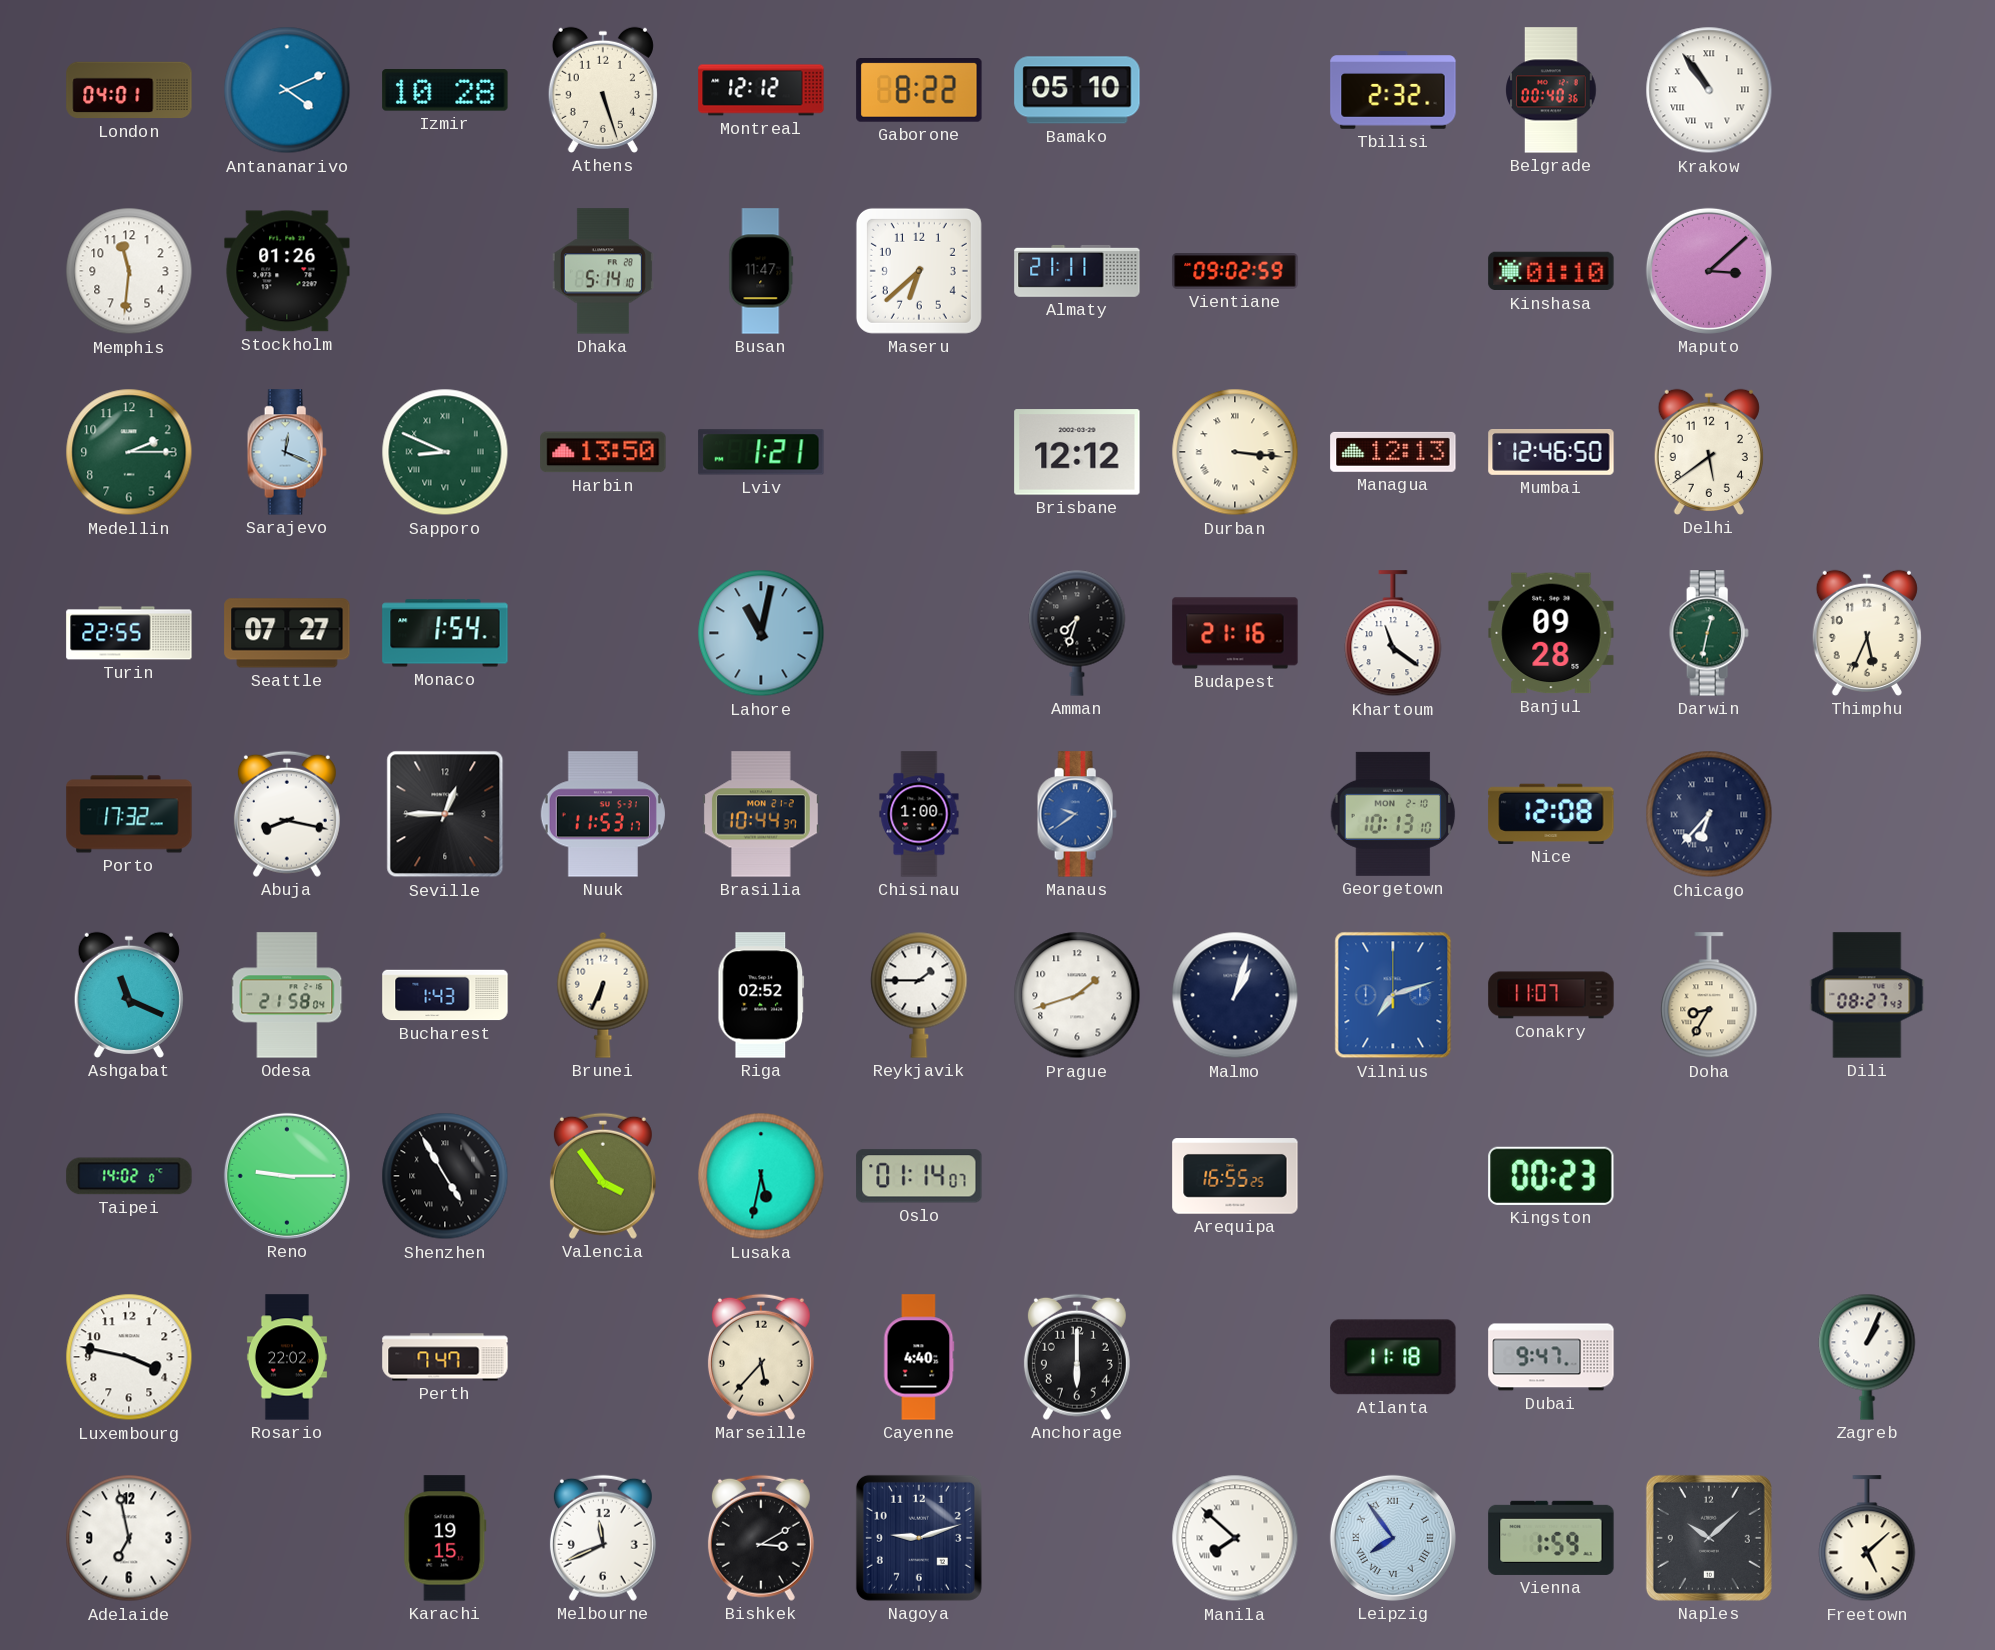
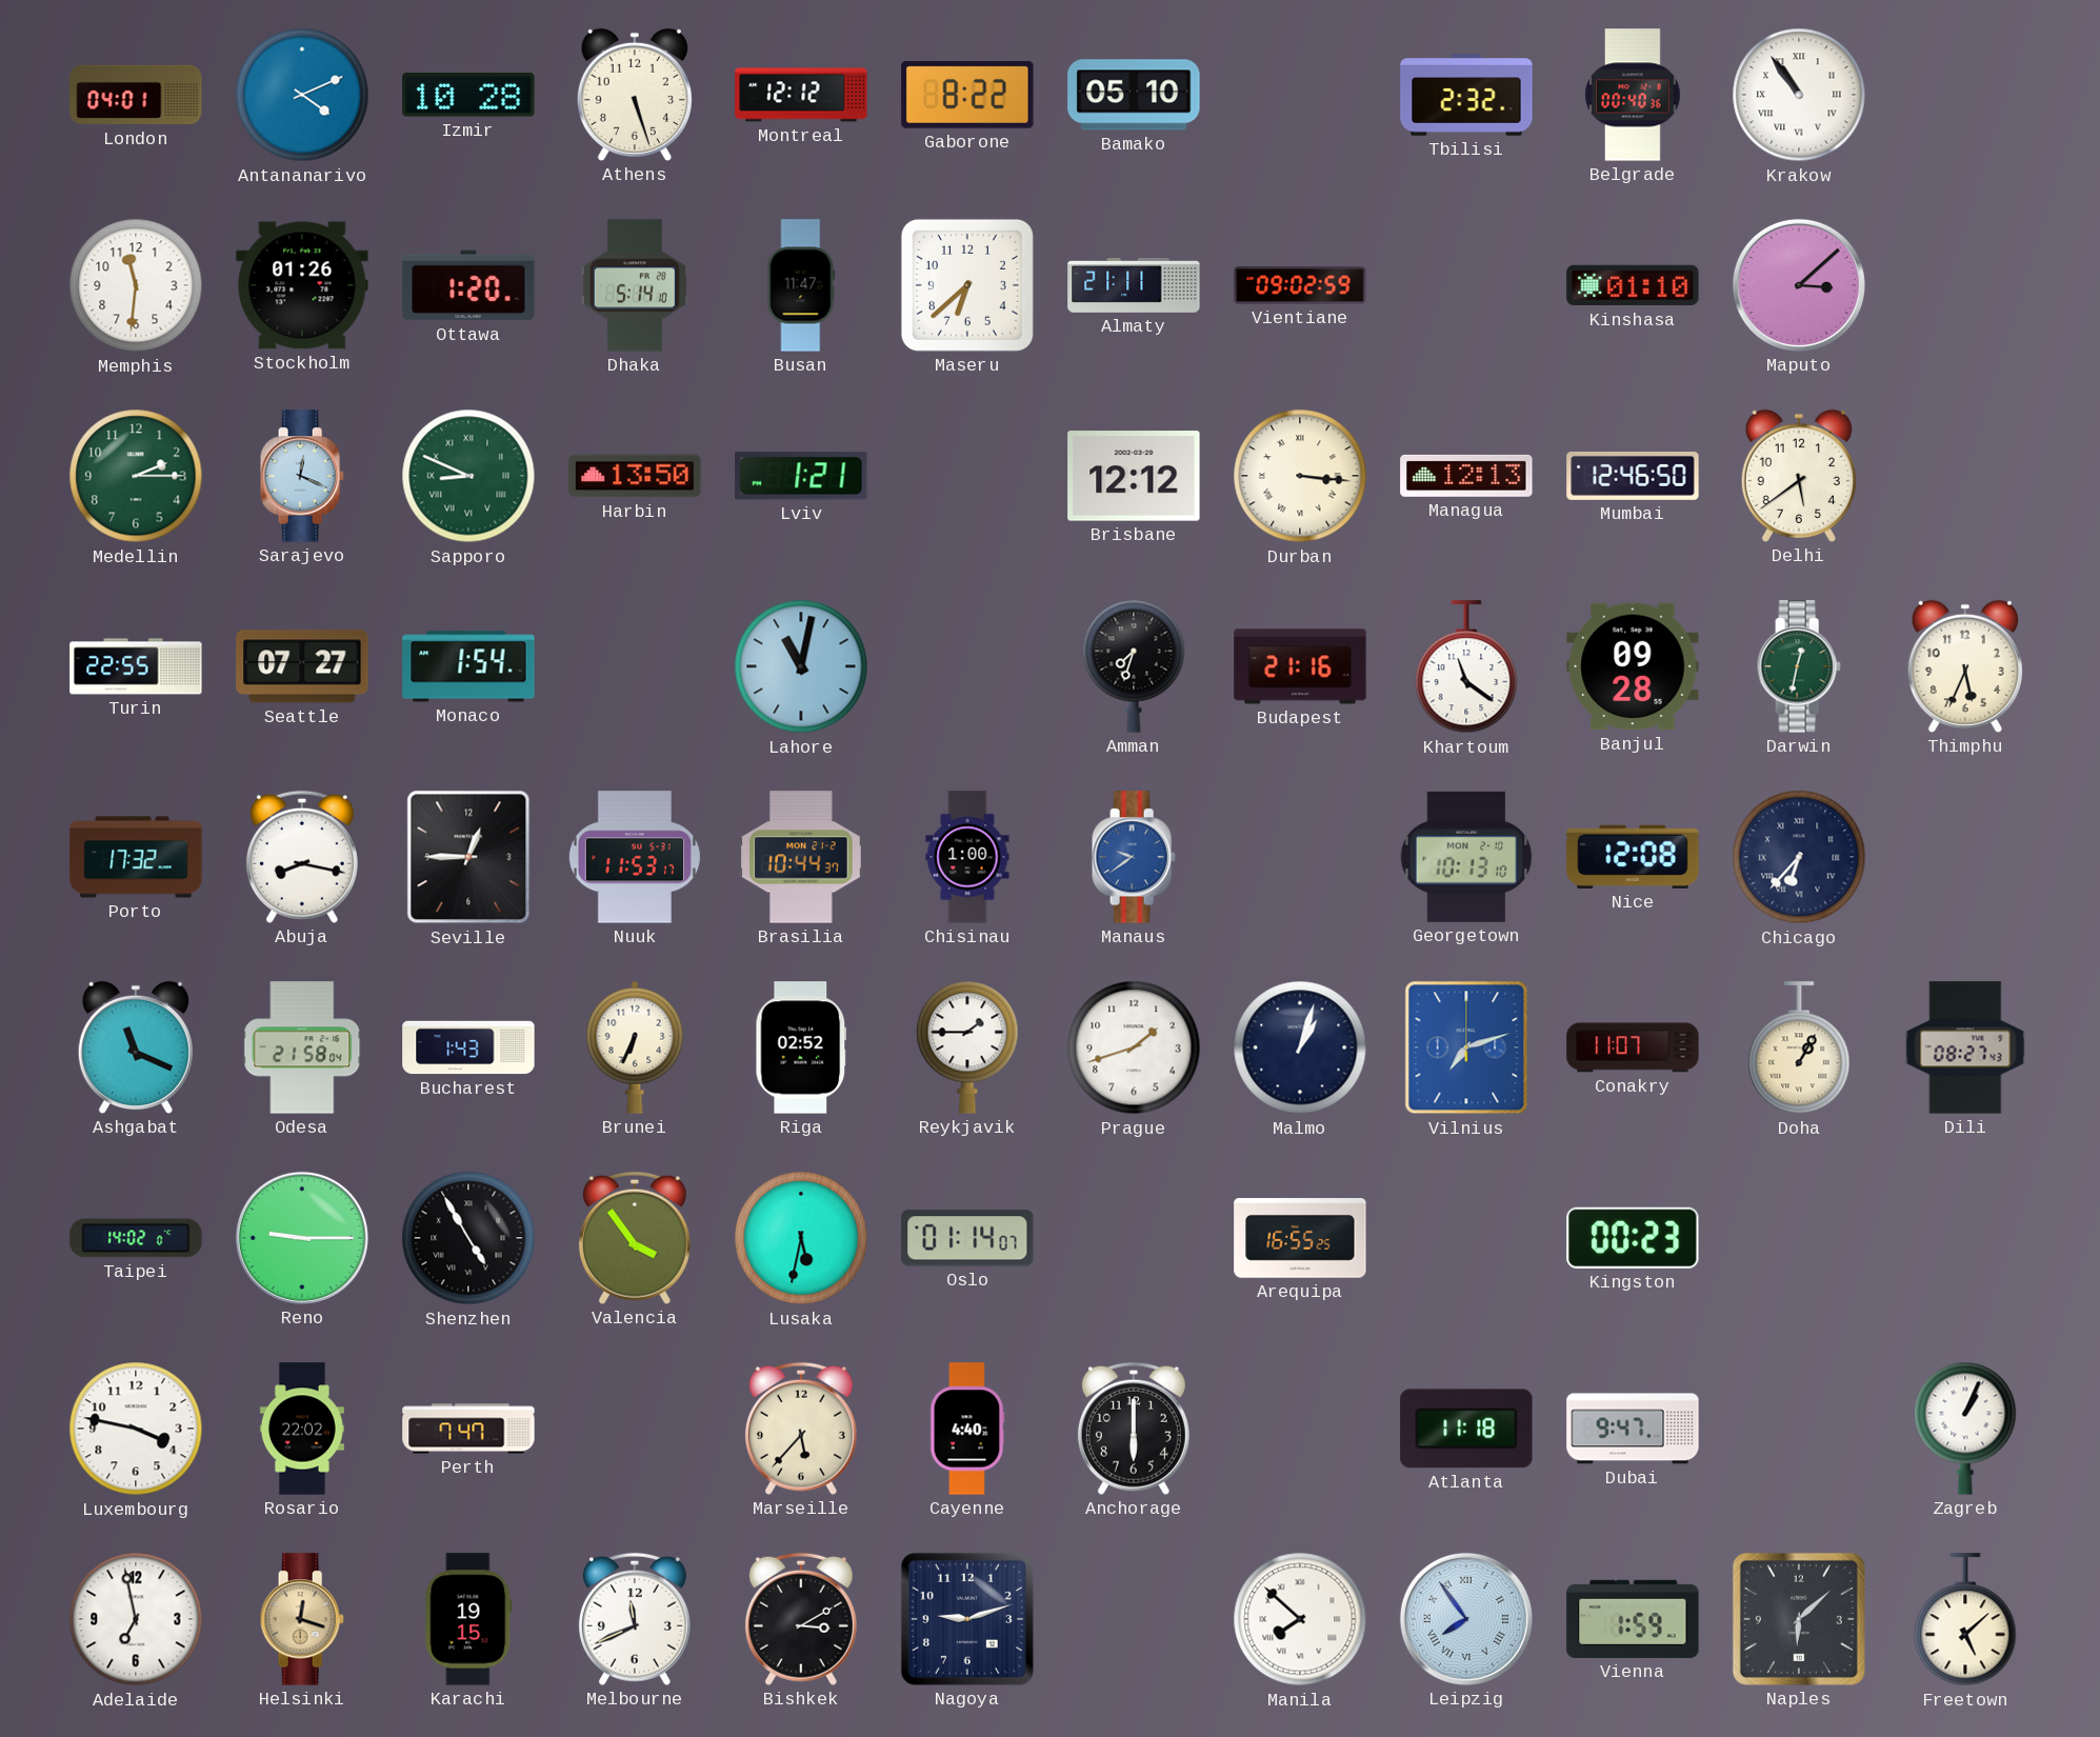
Ottawa: none -> 1:20 (468, 285)
Doha: 8:35 -> 1:05 (1799, 1049)
Helsinki: none -> 12:18 (302, 1619)
Naples: 10:08 -> 6:08 (1799, 1619)
